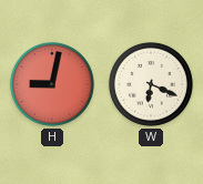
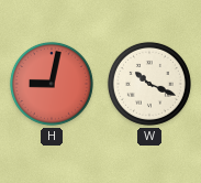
W: 6:19 -> 10:19 (149, 84)
